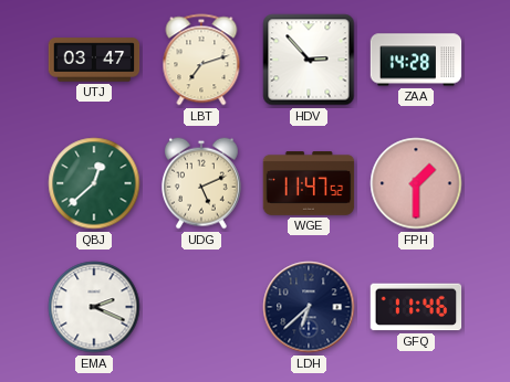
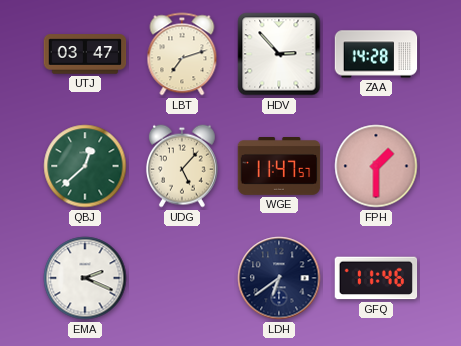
UDG: 5:11 -> 5:07 (182, 166)
WGE: 11:47:52 -> 11:47:57 (279, 167)
LDH: 6:38 -> 6:39 (279, 278)
